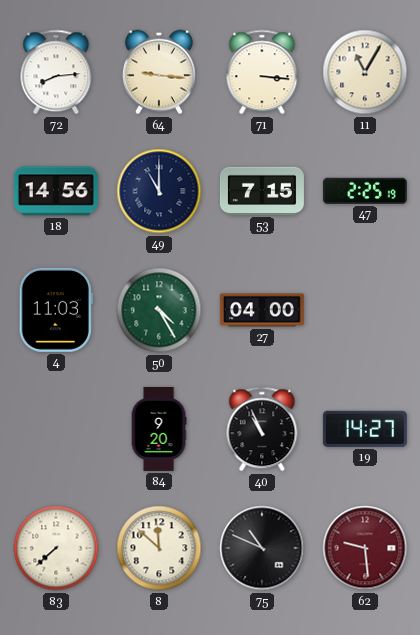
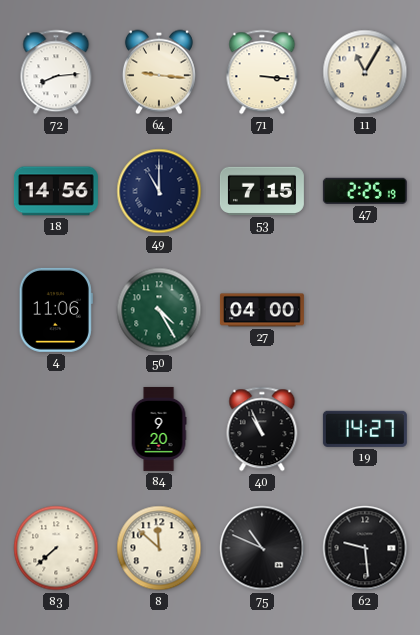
4: 11:03 -> 11:06 (56, 310)
62 dial: burgundy -> black (365, 548)
